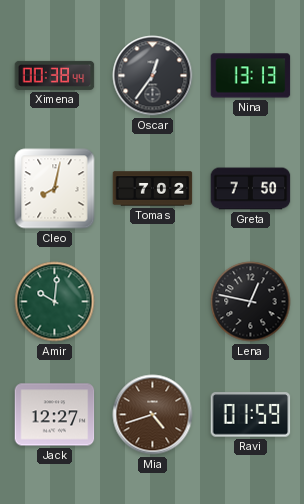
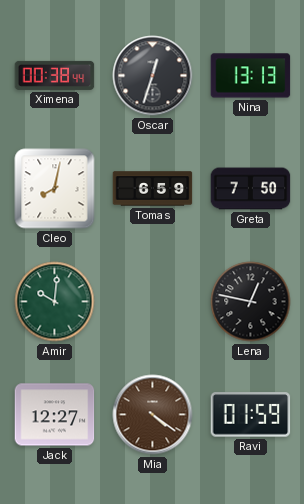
Oscar: 12:36 -> 12:33 (153, 76)
Tomas: 7:02 -> 6:59 (153, 189)
Mia: 4:42 -> 4:21 (153, 415)
